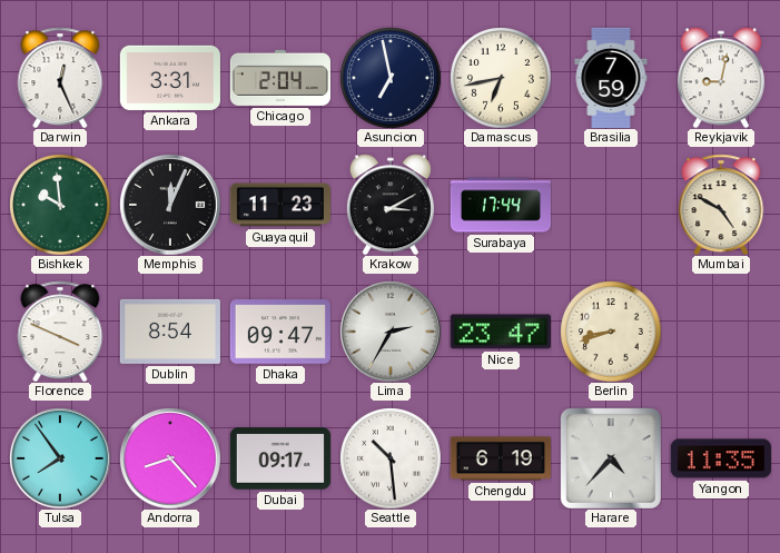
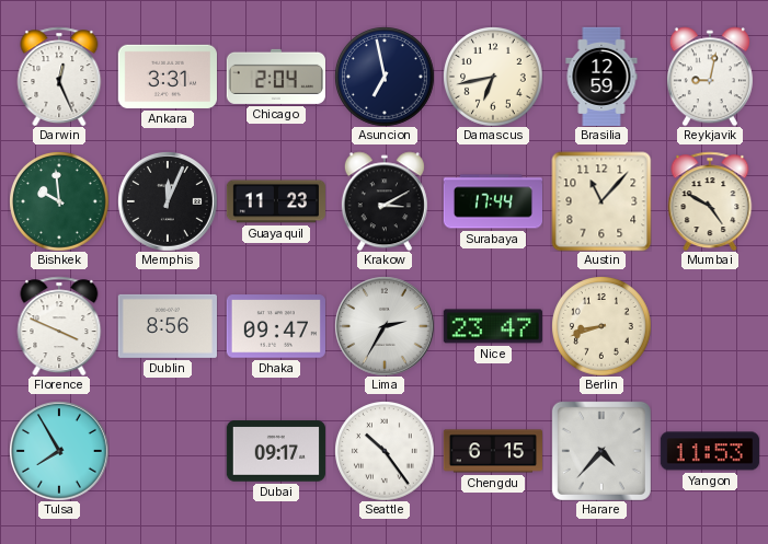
Brasilia: 7:59 -> 12:59 (601, 76)
Austin: none -> 11:07 (601, 201)
Dublin: 8:54 -> 8:56 (168, 326)
Tulsa: 7:54 -> 7:55 (59, 451)
Andorra: 8:23 -> none (170, 458)
Seattle: 10:29 -> 10:24 (385, 451)
Chengdu: 6:19 -> 6:15 (492, 451)
Yangon: 11:35 -> 11:53 (710, 451)
